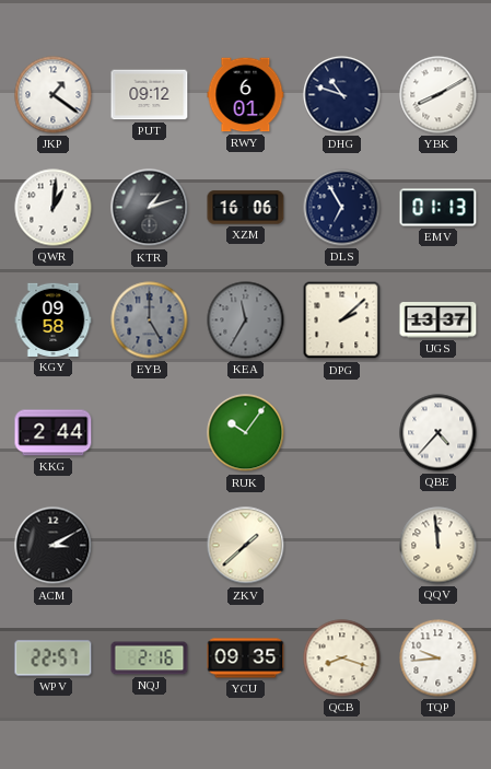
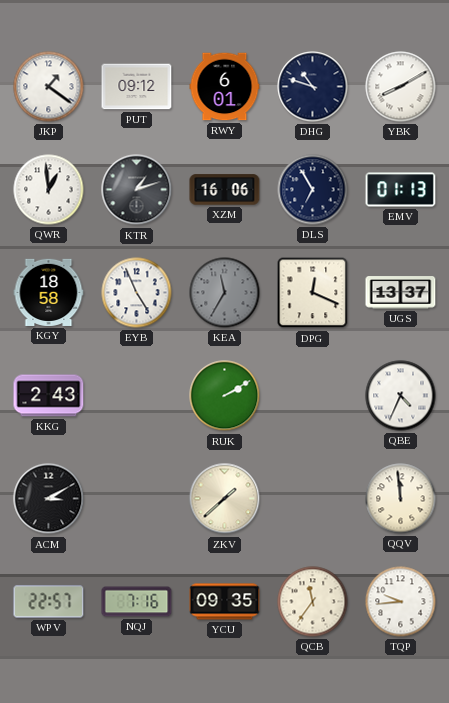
QWR: 1:01 -> 12:59 (49, 190)
KGY: 09:58 -> 18:58 (49, 292)
EYB: 5:00 -> 4:56 (137, 293)
EYB dial: grey -> white (137, 293)
DPG: 2:08 -> 12:19 (313, 293)
KKG: 2:44 -> 2:43 (49, 396)
RUK: 10:06 -> 2:10 (225, 396)
QBE: 4:37 -> 4:34 (401, 396)
NQJ: 2:16 -> 7:16 (137, 602)
QCB: 8:18 -> 11:36 (313, 602)
